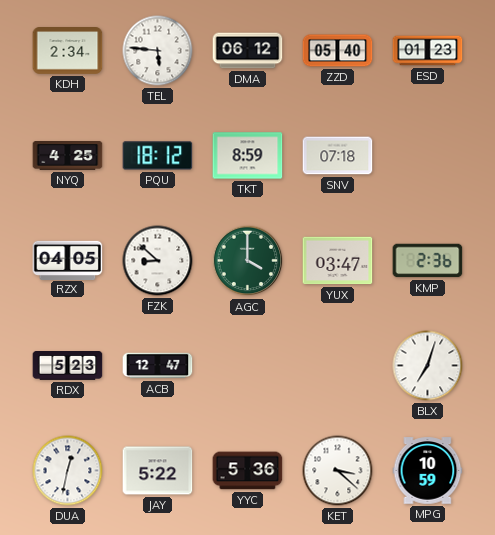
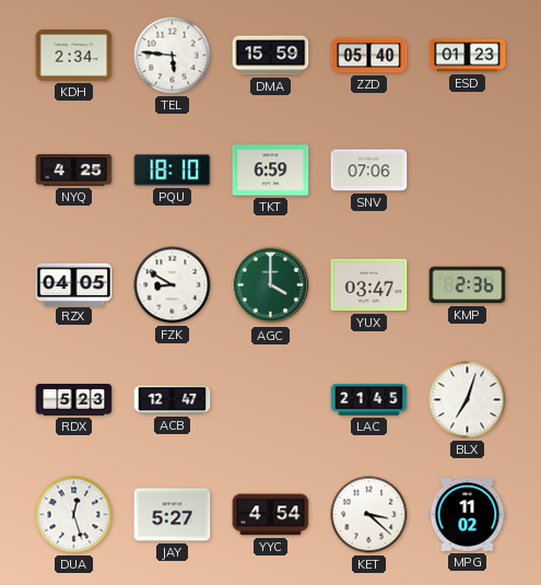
DMA: 06:12 -> 15:59 (271, 56)
PQU: 18:12 -> 18:10 (173, 171)
TKT: 8:59 -> 6:59 (271, 171)
SNV: 07:18 -> 07:06 (369, 171)
FZK: 8:52 -> 8:50 (173, 285)
LAC: none -> 21:45 (369, 400)
DUA: 12:32 -> 12:27 (74, 515)
JAY: 5:22 -> 5:27 (173, 515)
YYC: 5:36 -> 4:54 (271, 515)
MPG: 10:59 -> 11:02 (468, 515)
